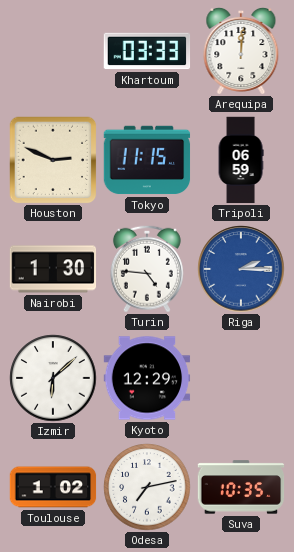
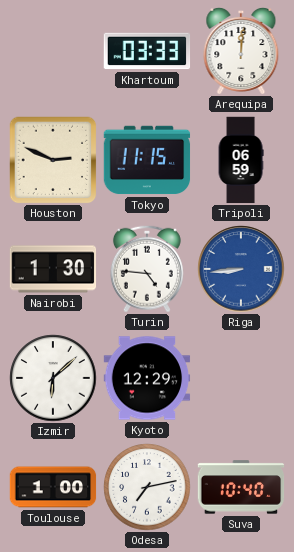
Riga: 2:15 -> 8:44 (241, 269)
Toulouse: 1:02 -> 1:00 (53, 487)
Suva: 10:35 -> 10:40 (241, 487)
